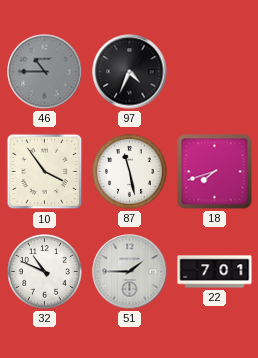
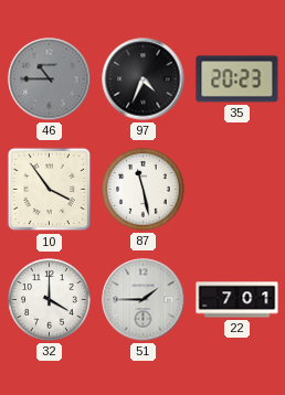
35: none -> 20:23 (237, 79)
18: 7:42 -> none (215, 172)
32: 10:49 -> 4:00 (50, 300)
